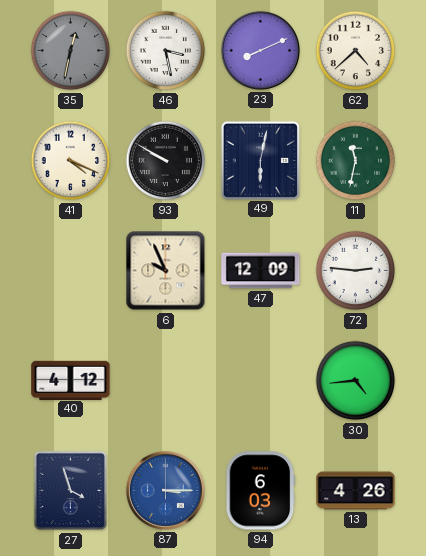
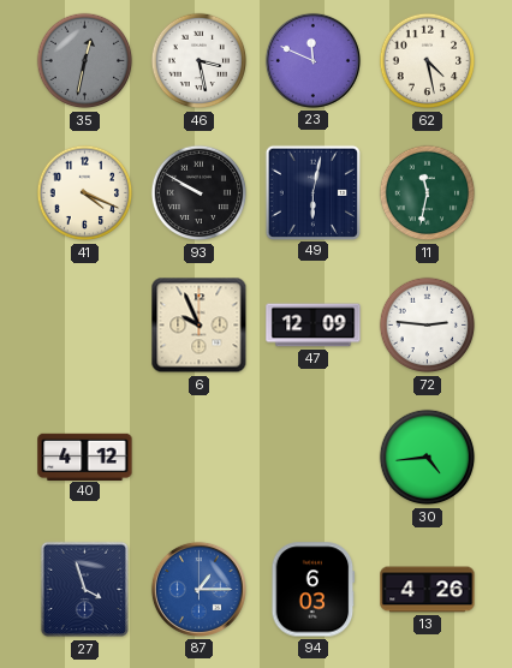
23: 8:11 -> 11:49 (312, 60)
62: 4:38 -> 4:28 (428, 61)
87: 3:15 -> 1:15 (198, 589)
